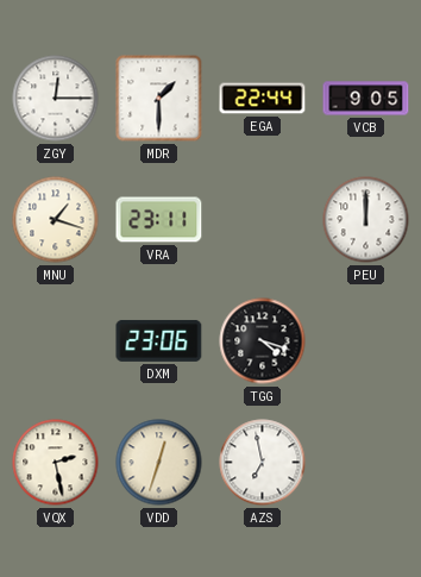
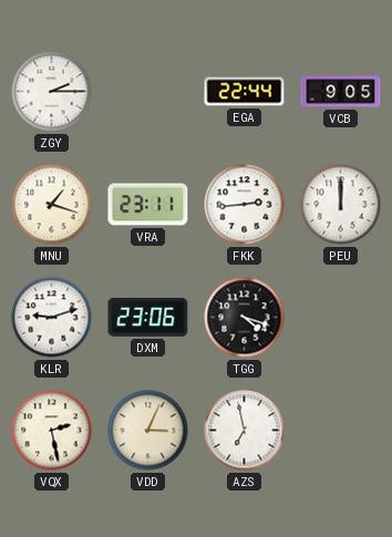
ZGY: 12:15 -> 2:15 (52, 92)
MDR: 1:30 -> none (159, 99)
FKK: none -> 2:44 (245, 205)
KLR: none -> 9:12 (52, 318)
VDD: 12:33 -> 3:04 (148, 431)
